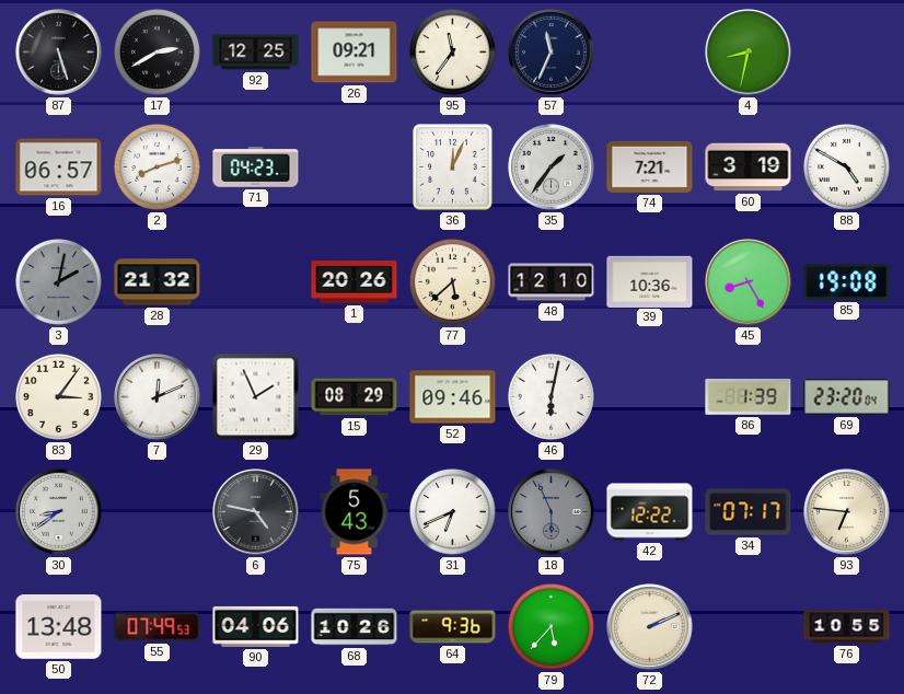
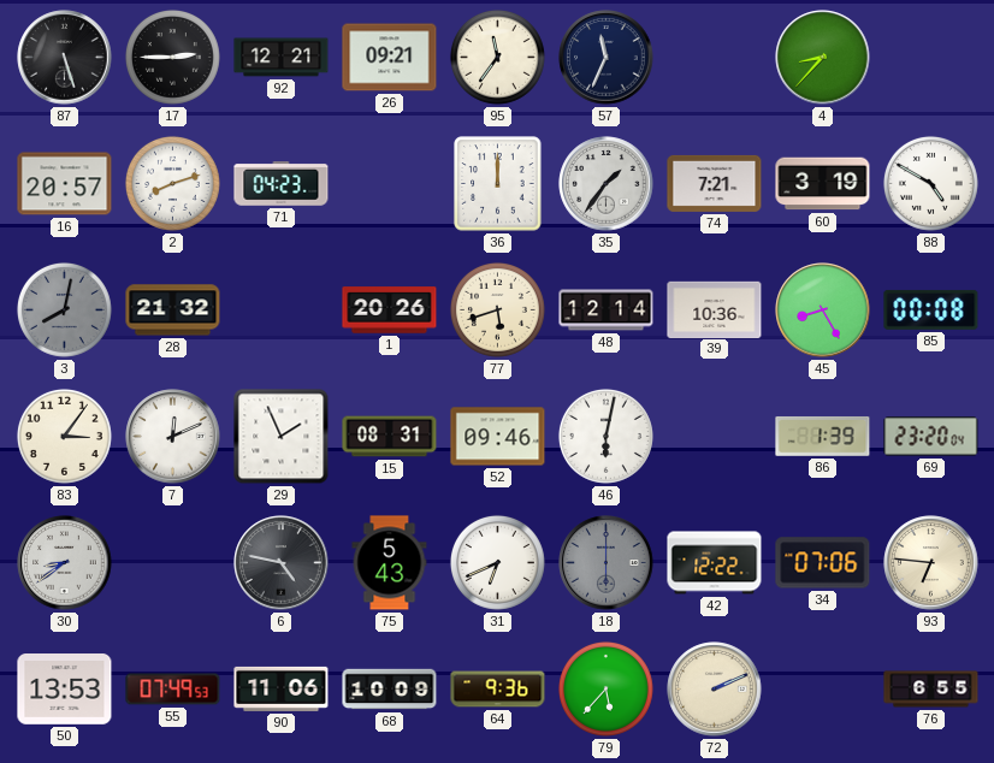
17: 2:40 -> 2:45 (172, 57)
92: 12:25 -> 12:21 (282, 58)
4: 8:32 -> 8:37 (823, 58)
16: 06:57 -> 20:57 (65, 184)
36: 12:04 -> 12:00 (498, 184)
3: 2:02 -> 8:02 (64, 309)
77: 5:38 -> 5:42 (497, 309)
48: 12:10 -> 12:14 (607, 310)
85: 19:08 -> 00:08 (931, 309)
15: 08:29 -> 08:31 (390, 437)
18: 5:56 -> 6:00 (607, 563)
34: 07:17 -> 07:06 (823, 563)
50: 13:48 -> 13:53 (65, 690)
90: 04:06 -> 11:06 (282, 688)
68: 10:26 -> 10:09 (390, 690)
76: 10:55 -> 6:55 (931, 690)
